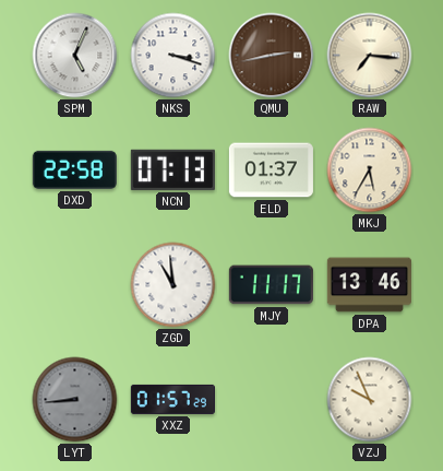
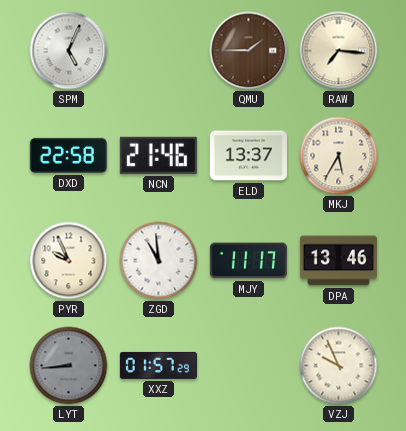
NKS: 3:18 -> none (173, 56)
QMU: 2:43 -> 1:45 (249, 51)
NCN: 07:13 -> 21:46 (158, 155)
ELD: 01:37 -> 13:37 (248, 156)
PYR: none -> 9:56 (69, 261)
